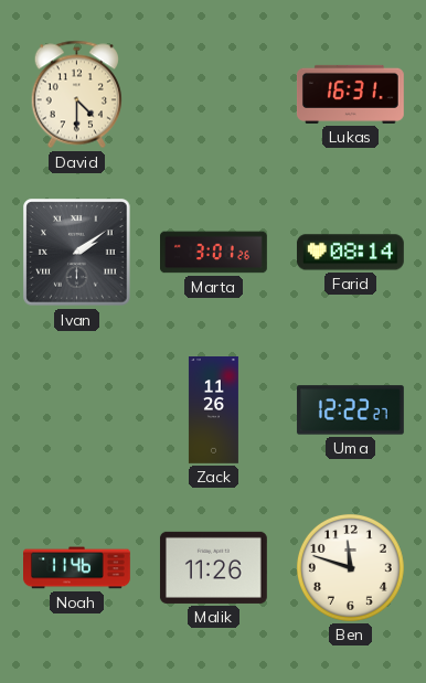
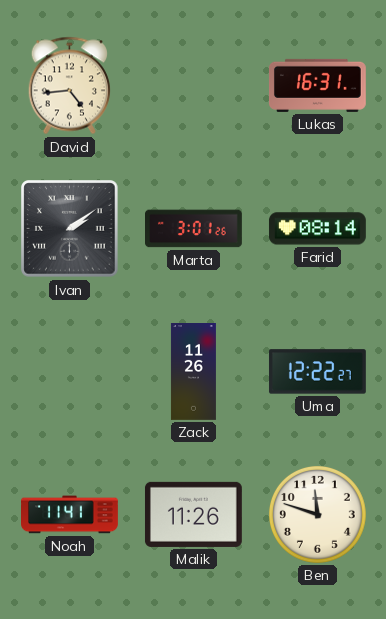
David: 4:30 -> 4:44 (69, 86)
Noah: 11:46 -> 11:41 (70, 515)
